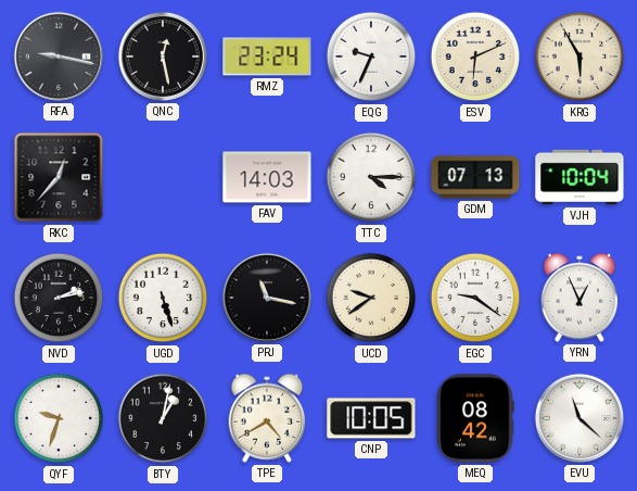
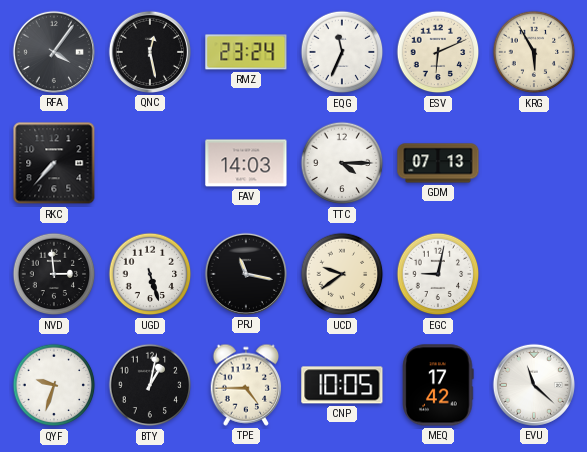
RFA: 9:17 -> 4:06 (54, 52)
EQG: 9:34 -> 11:34 (342, 52)
RKC: 12:37 -> 7:37 (54, 163)
VJH: 10:04 -> none (579, 177)
NVD: 2:13 -> 2:59 (54, 274)
EGC: 9:21 -> 9:02 (438, 274)
YRN: 12:56 -> none (579, 298)
TPE: 4:40 -> 4:45 (246, 385)
MEQ: 08:42 -> 17:42 (438, 385)
